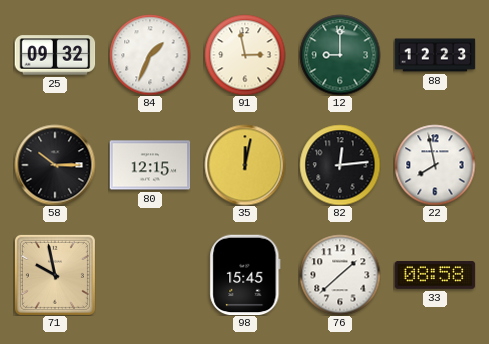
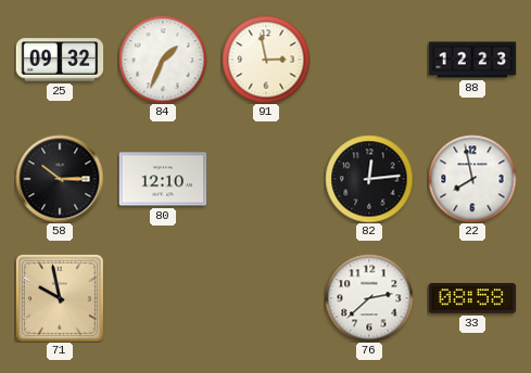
12: 9:00 -> none (340, 55)
80: 12:15 -> 12:10 (163, 179)
35: 12:02 -> none (245, 165)
98: 15:45 -> none (245, 275)
76: 1:38 -> 2:38 (369, 298)
